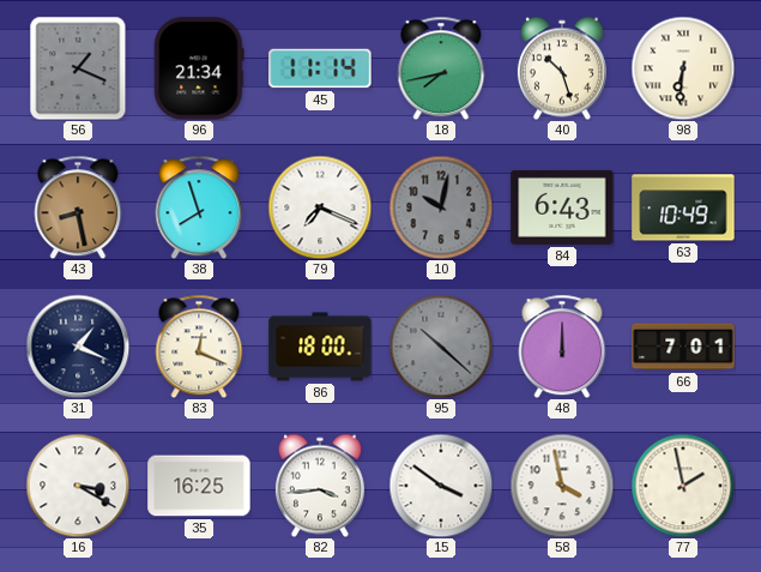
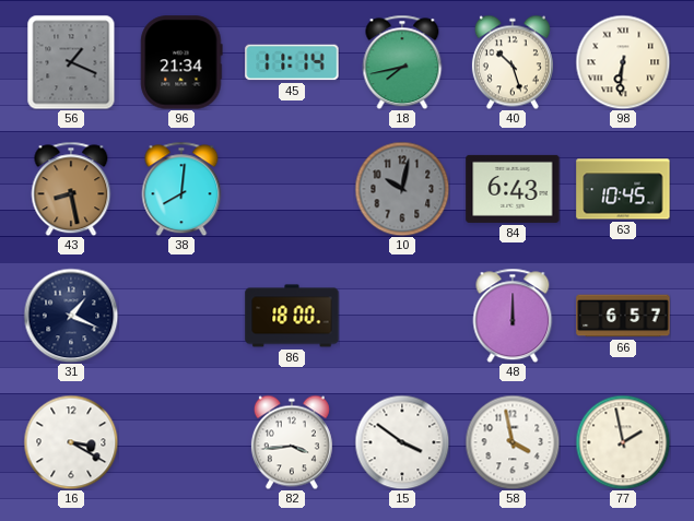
38: 7:57 -> 8:01 (181, 189)
79: 7:19 -> none (320, 207)
63: 10:49 -> 10:45 (623, 189)
83: 12:19 -> none (199, 347)
95: 10:22 -> none (441, 347)
66: 7:01 -> 6:57 (623, 316)
35: 16:25 -> none (199, 486)
